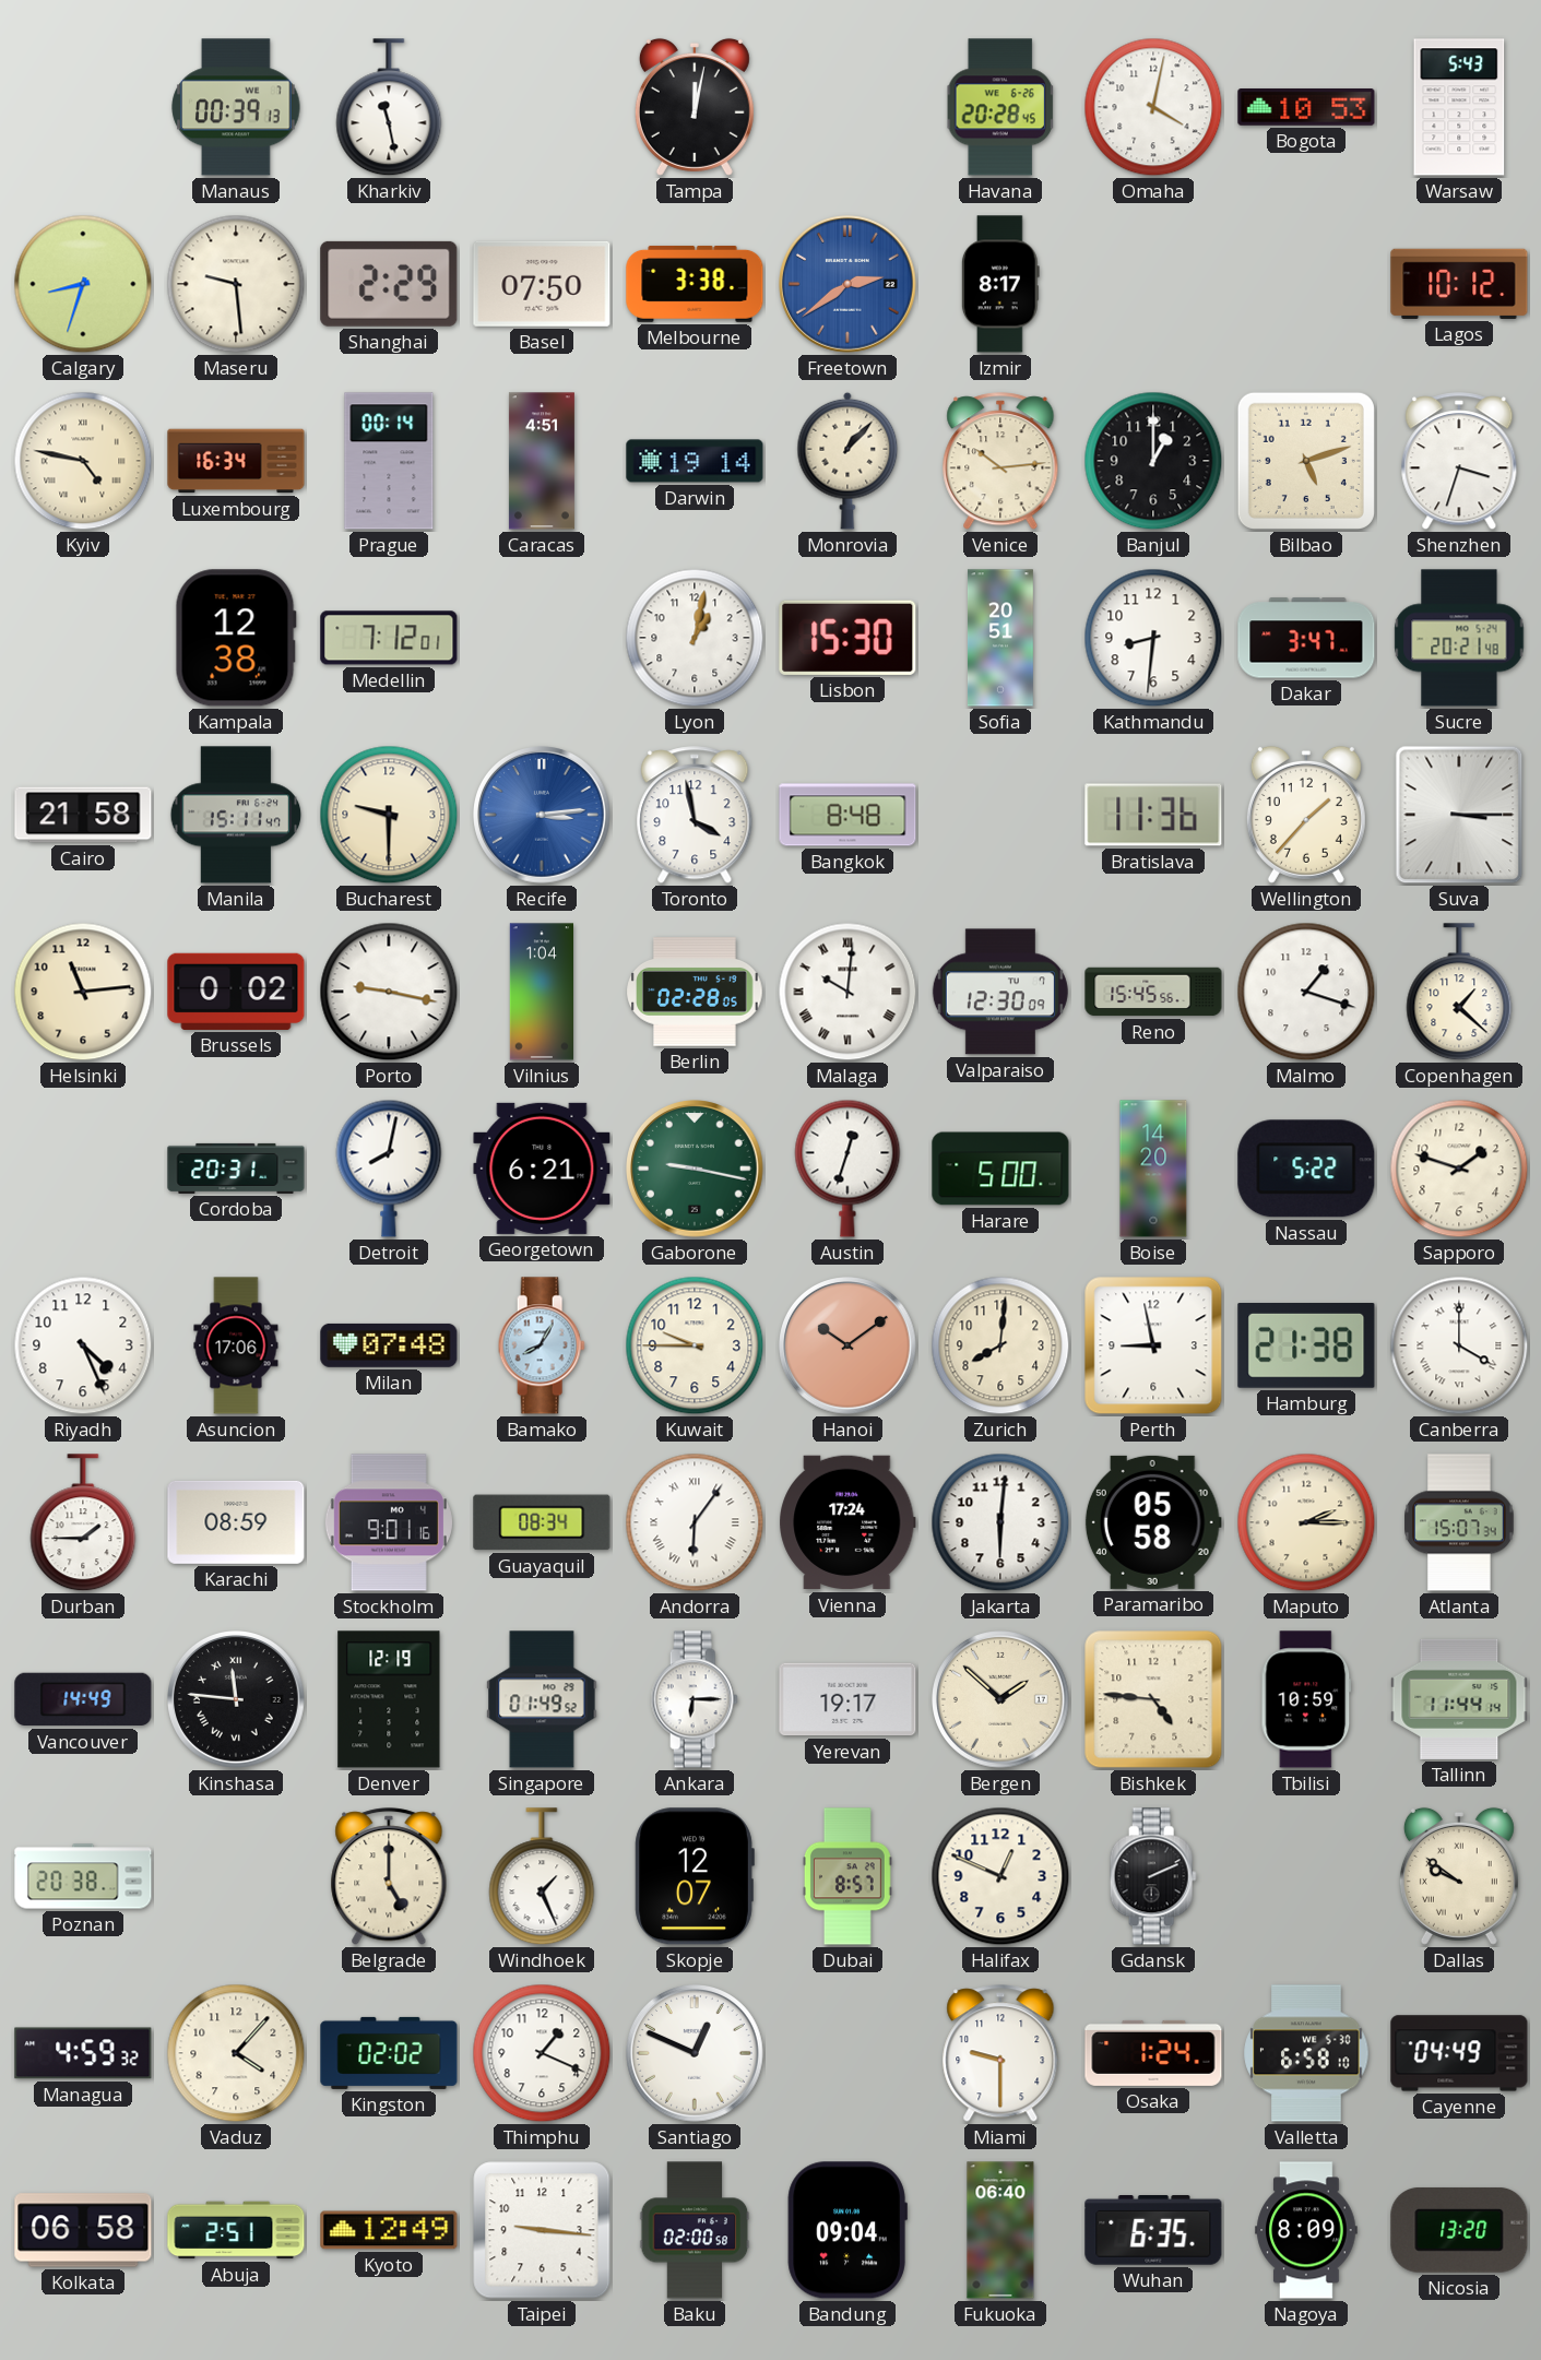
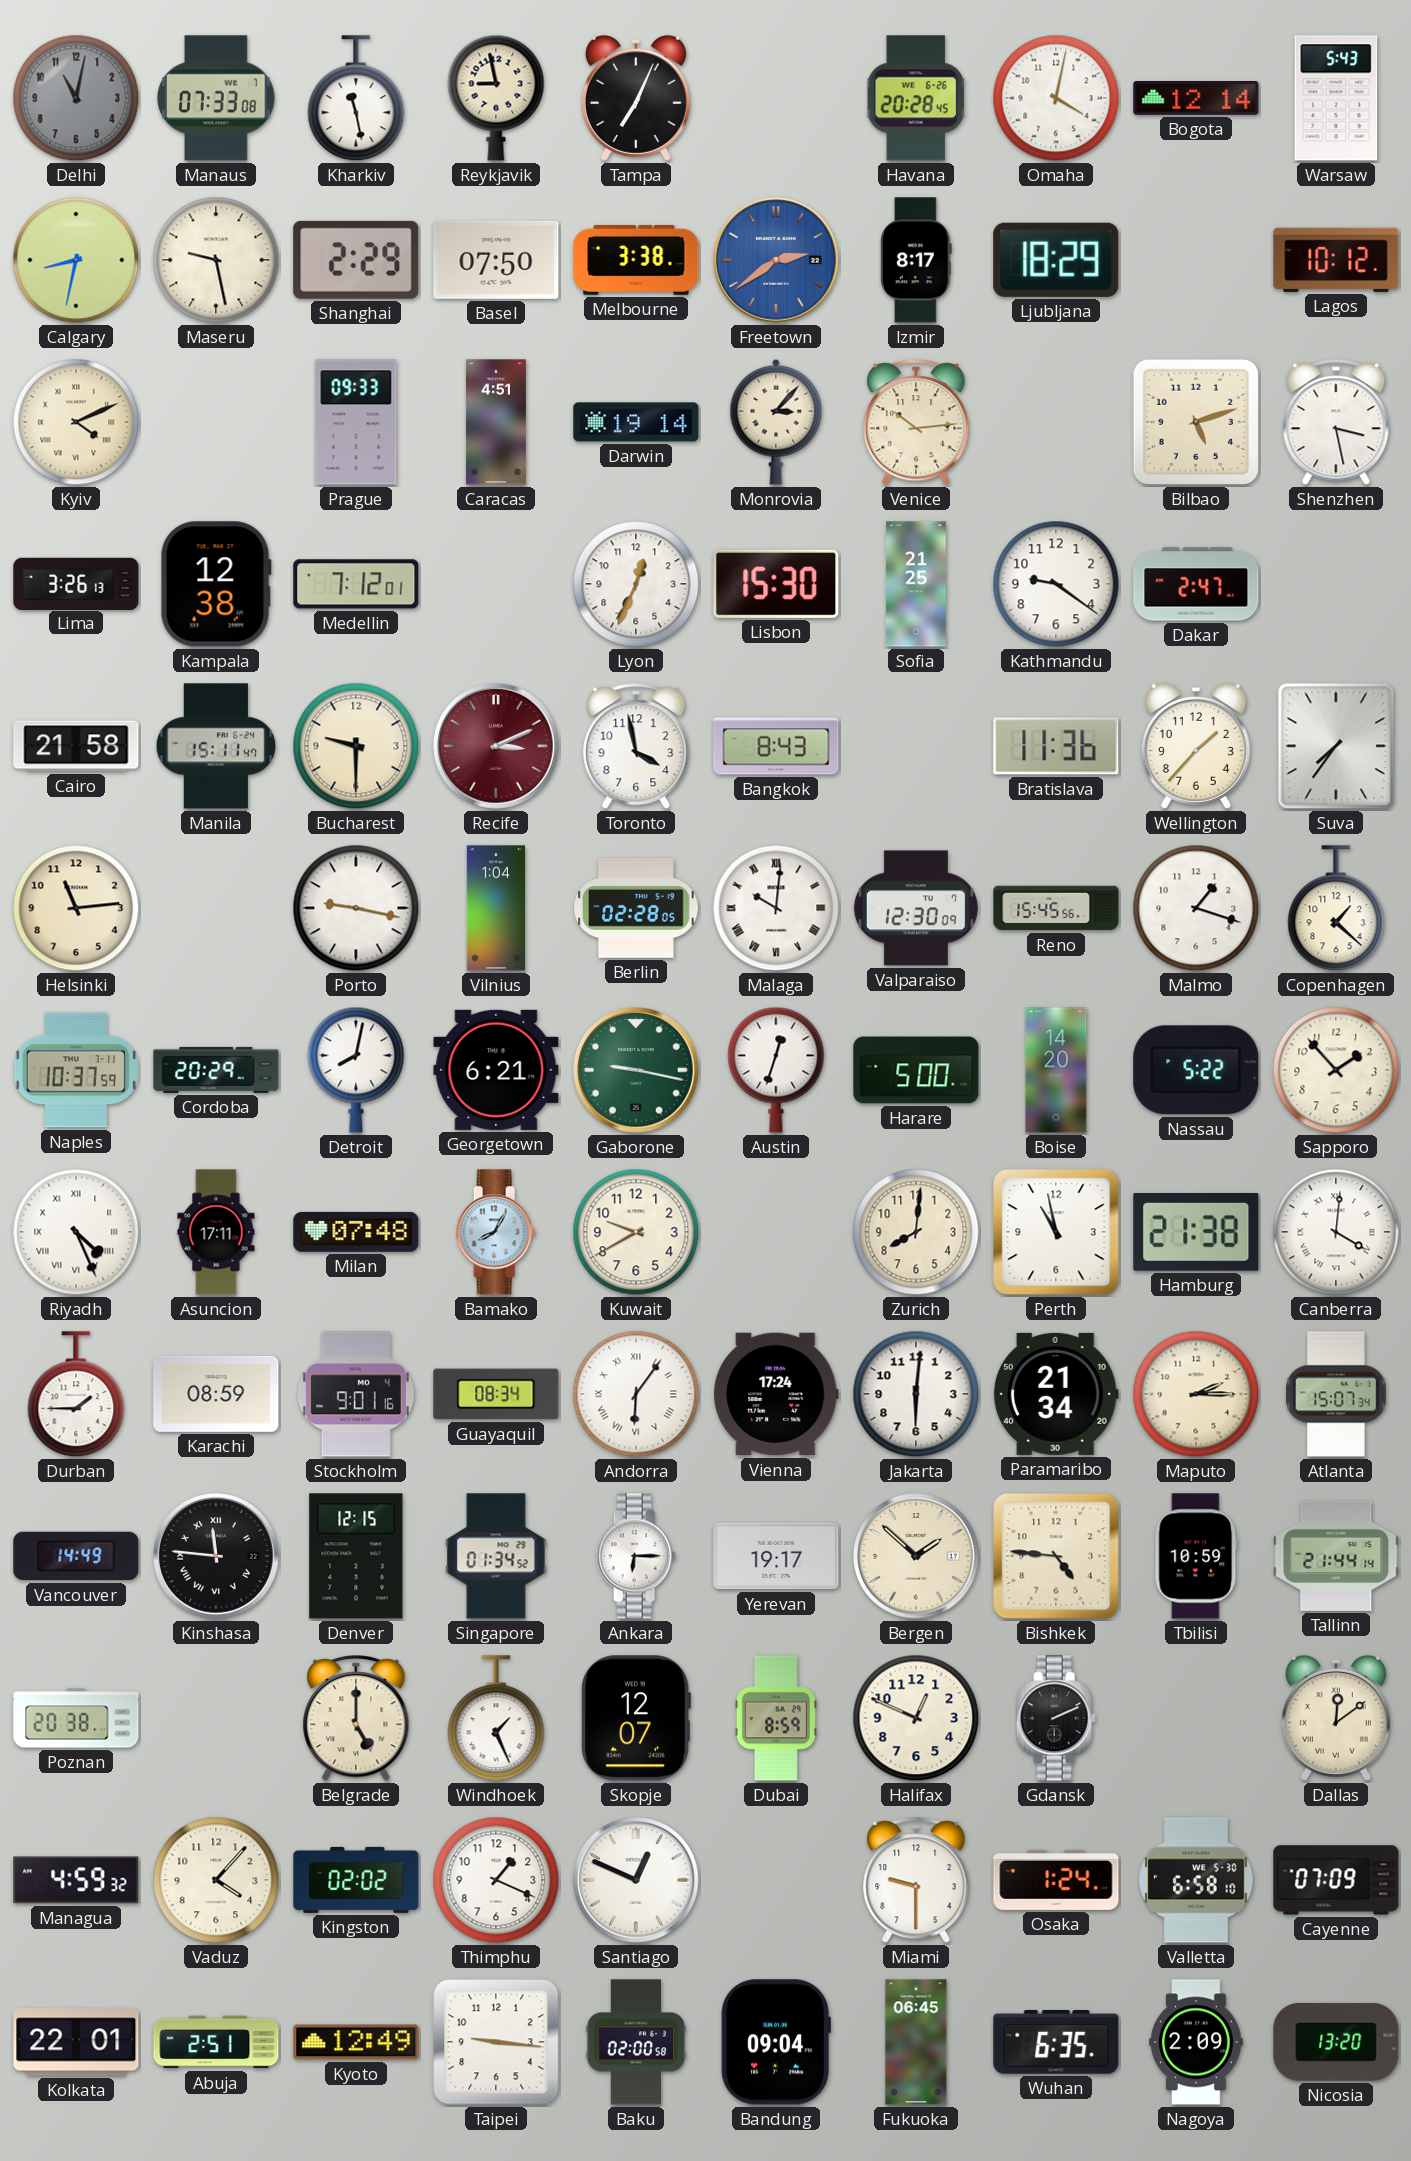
Delhi: none -> 11:02 (76, 98)
Manaus: 00:39 -> 07:33 (216, 98)
Reykjavik: none -> 8:58 (496, 98)
Tampa: 12:02 -> 7:04 (636, 98)
Bogota: 10:53 -> 12:14 (1196, 99)
Calgary: 8:33 -> 8:32 (76, 260)
Maseru: 9:29 -> 9:28 (216, 260)
Ljubljana: none -> 18:29 (1056, 260)
Kyiv: 4:47 -> 4:11 (76, 422)
Luxembourg: 16:34 -> none (236, 461)
Prague: 00:14 -> 09:33 (356, 422)
Monrovia: 1:07 -> 3:07 (776, 422)
Banjul: 1:00 -> none (1153, 461)
Shenzhen: 3:33 -> 3:28 (1336, 423)
Lima: none -> 3:26 (76, 583)
Lyon: 1:02 -> 12:34 (636, 584)
Sofia: 20:51 -> 21:25 (916, 584)
Kathmandu: 8:31 -> 9:21 (1056, 584)
Dakar: 3:47 -> 2:47 (1196, 584)
Sucre: 20:21 -> none (1459, 638)
Recife: 3:14 -> 3:11 (497, 747)
Recife dial: blue -> burgundy (497, 747)
Bangkok: 8:48 -> 8:43 (776, 746)
Suva: 3:15 -> 7:36 (1336, 746)
Brussels: 0:02 -> none (236, 992)
Naples: none -> 10:37 (76, 1070)
Cordoba: 20:31 -> 20:29 (216, 1070)
Sapporo: 1:48 -> 1:53 (1336, 1070)
Riyadh numerals: Arabic -> Roman (76, 1232)
Asuncion: 17:06 -> 17:11 (216, 1232)
Kuwait: 9:45 -> 9:40 (636, 1232)
Hanoi: 10:09 -> none (849, 1347)
Perth: 8:58 -> 10:58 (1056, 1232)
Canberra: 4:00 -> 4:01 (1336, 1232)
Paramaribo: 05:58 -> 21:34 (1056, 1394)
Denver: 12:19 -> 12:15 (356, 1556)
Singapore: 01:49 -> 01:34 (496, 1556)
Tallinn: 11:44 -> 21:44 (1336, 1556)
Dubai: 8:57 -> 8:59 (776, 1718)
Dallas: 9:51 -> 12:09 (1336, 1718)
Cayenne: 04:49 -> 07:09 (1336, 1880)
Kolkata: 06:58 -> 22:01 (76, 2042)
Fukuoka: 06:40 -> 06:45 (916, 2042)
Nagoya: 8:09 -> 2:09 (1196, 2042)
